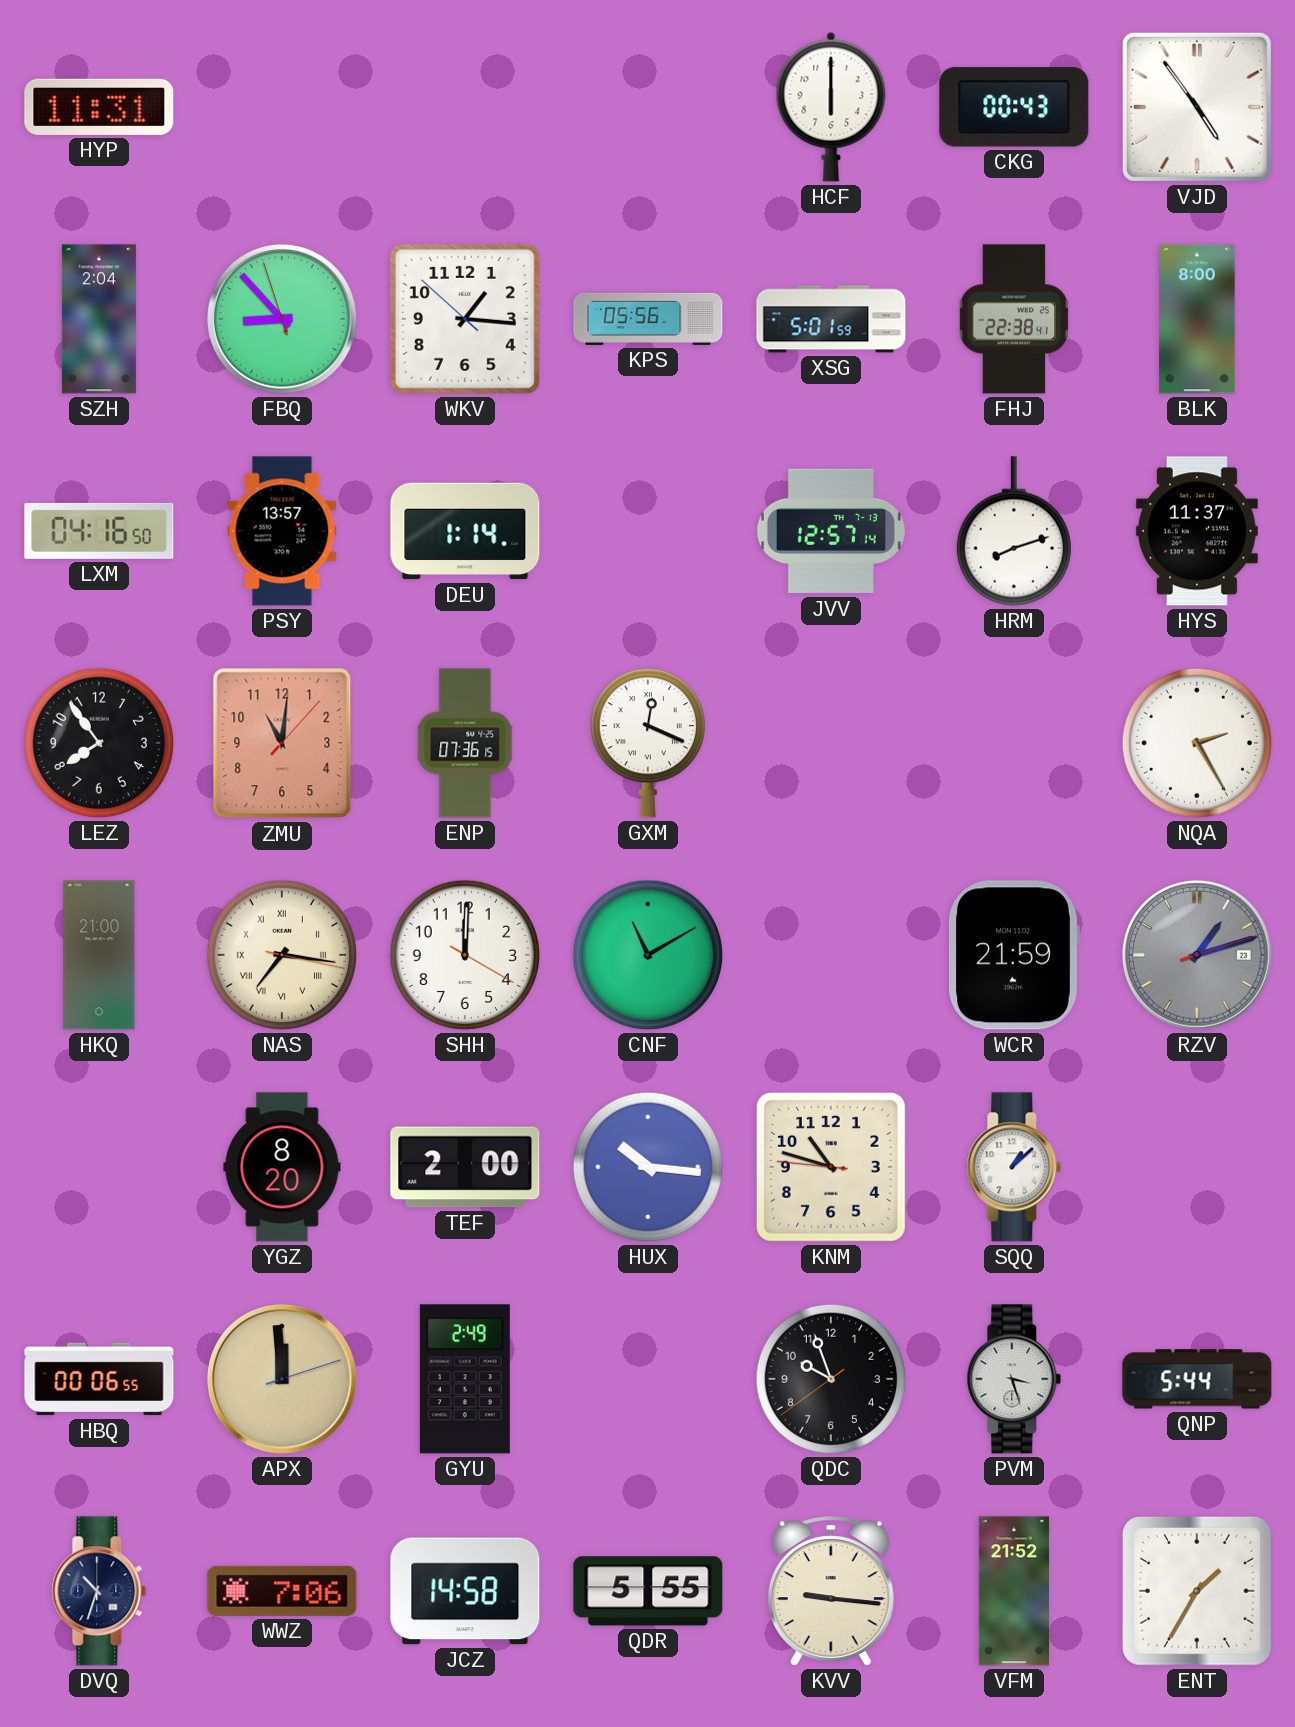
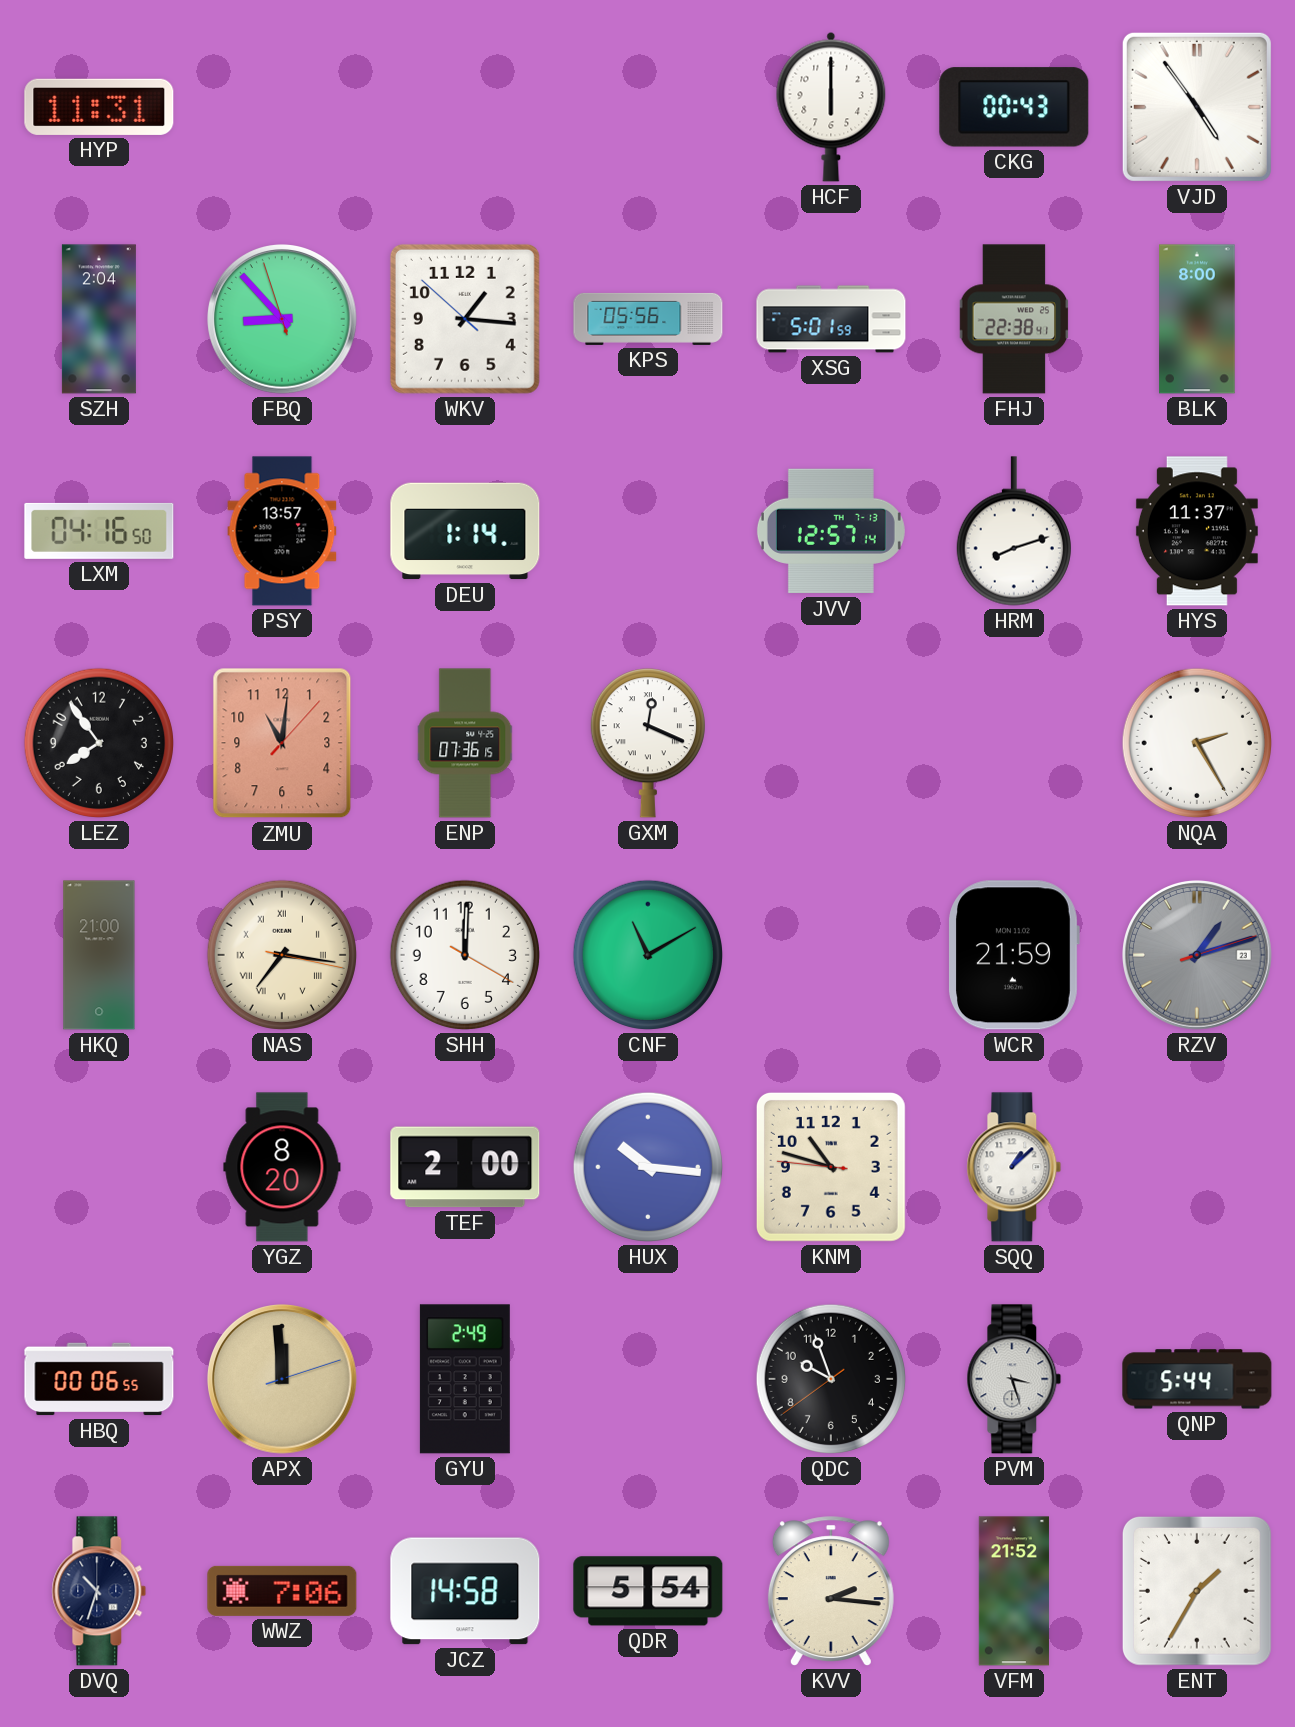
QDR: 5:55 -> 5:54 (648, 1591)
KVV: 9:16 -> 2:16 (831, 1591)
